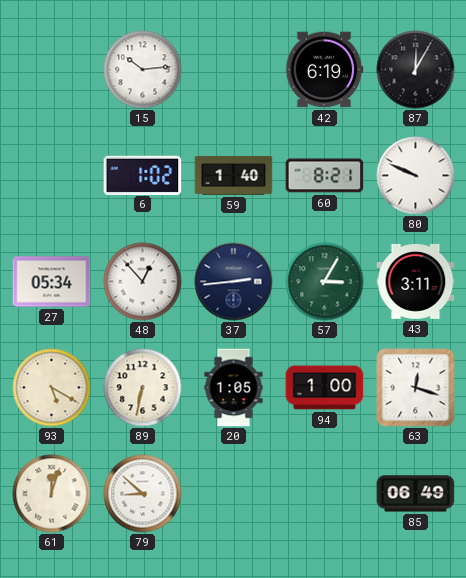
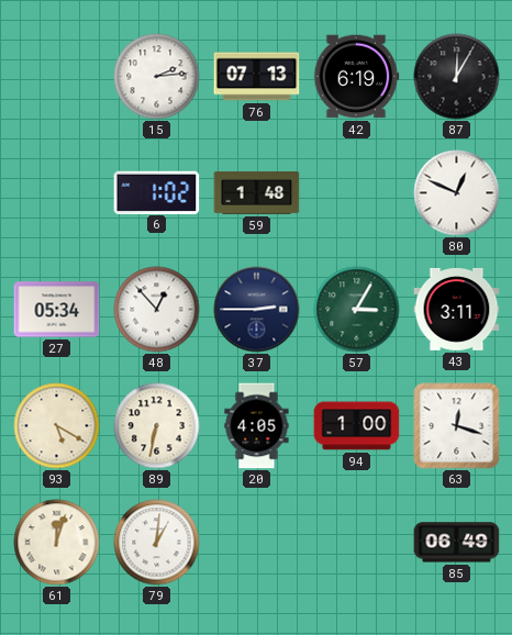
15: 10:14 -> 2:14 (157, 77)
76: none -> 07:13 (257, 77)
59: 1:40 -> 1:48 (257, 193)
60: 8:21 -> none (325, 176)
80: 9:49 -> 12:49 (457, 193)
37: 2:44 -> 2:45 (257, 310)
20: 1:05 -> 4:05 (257, 426)
79: 8:52 -> 1:01 (157, 543)
